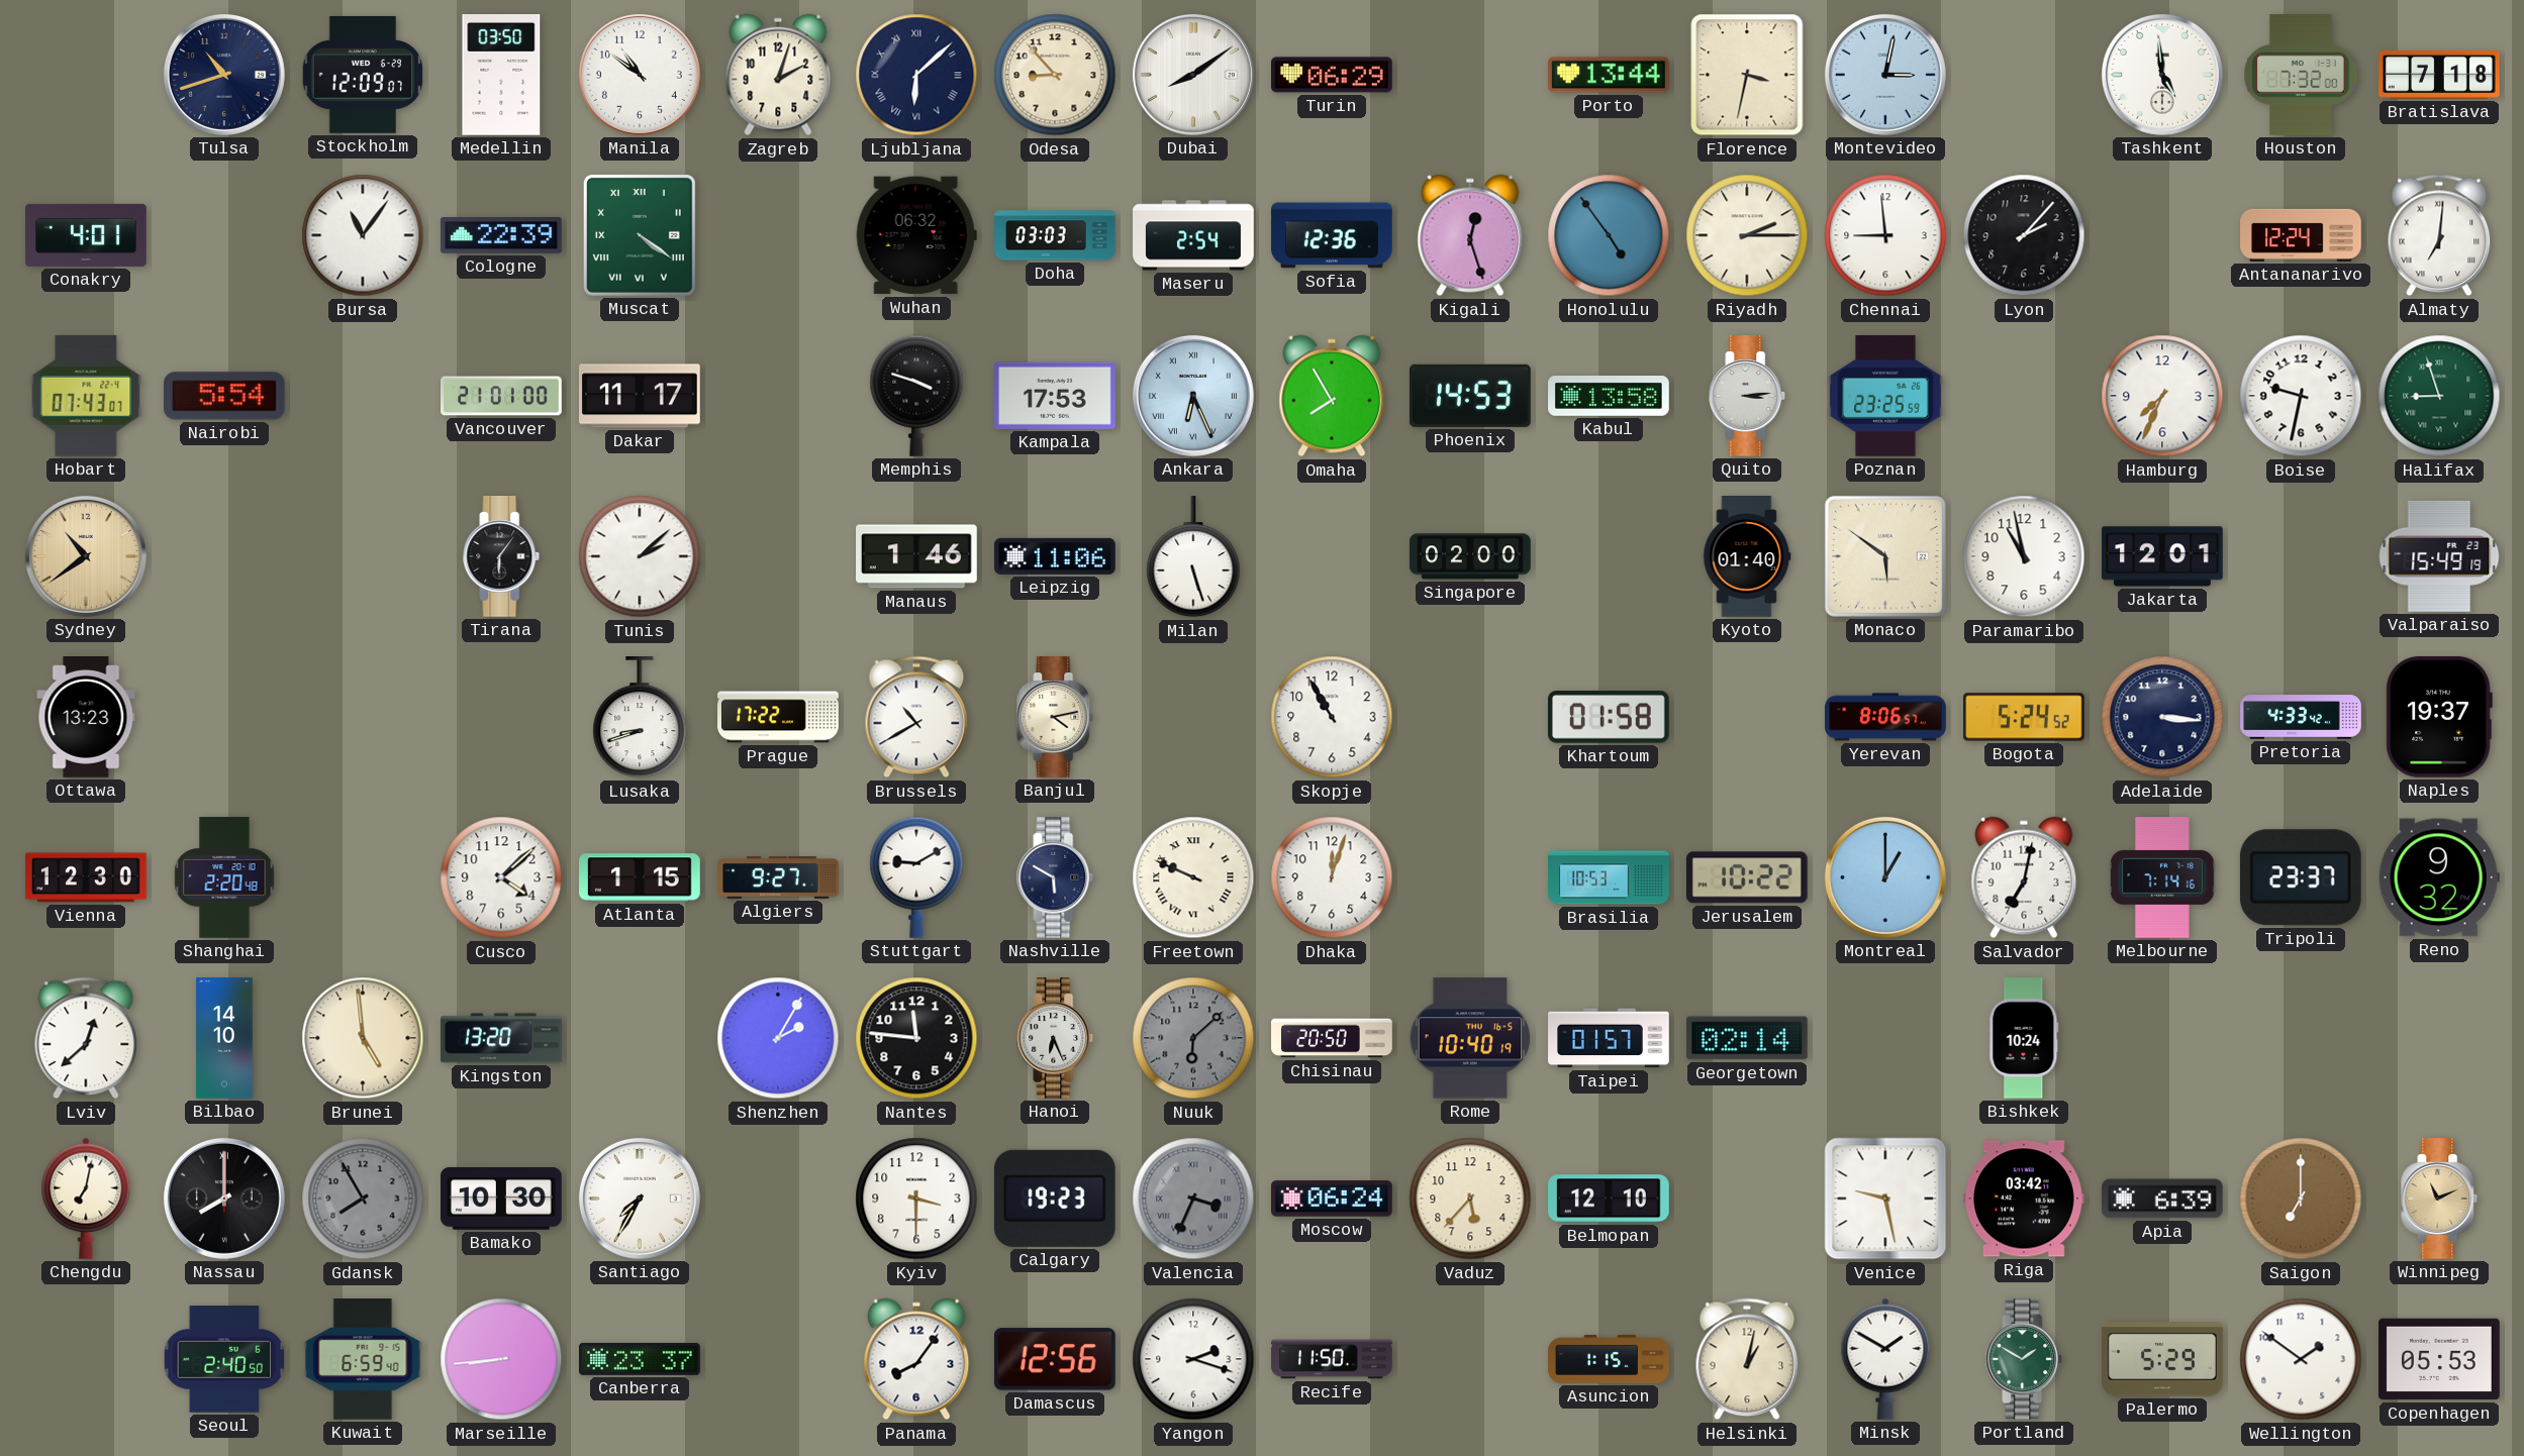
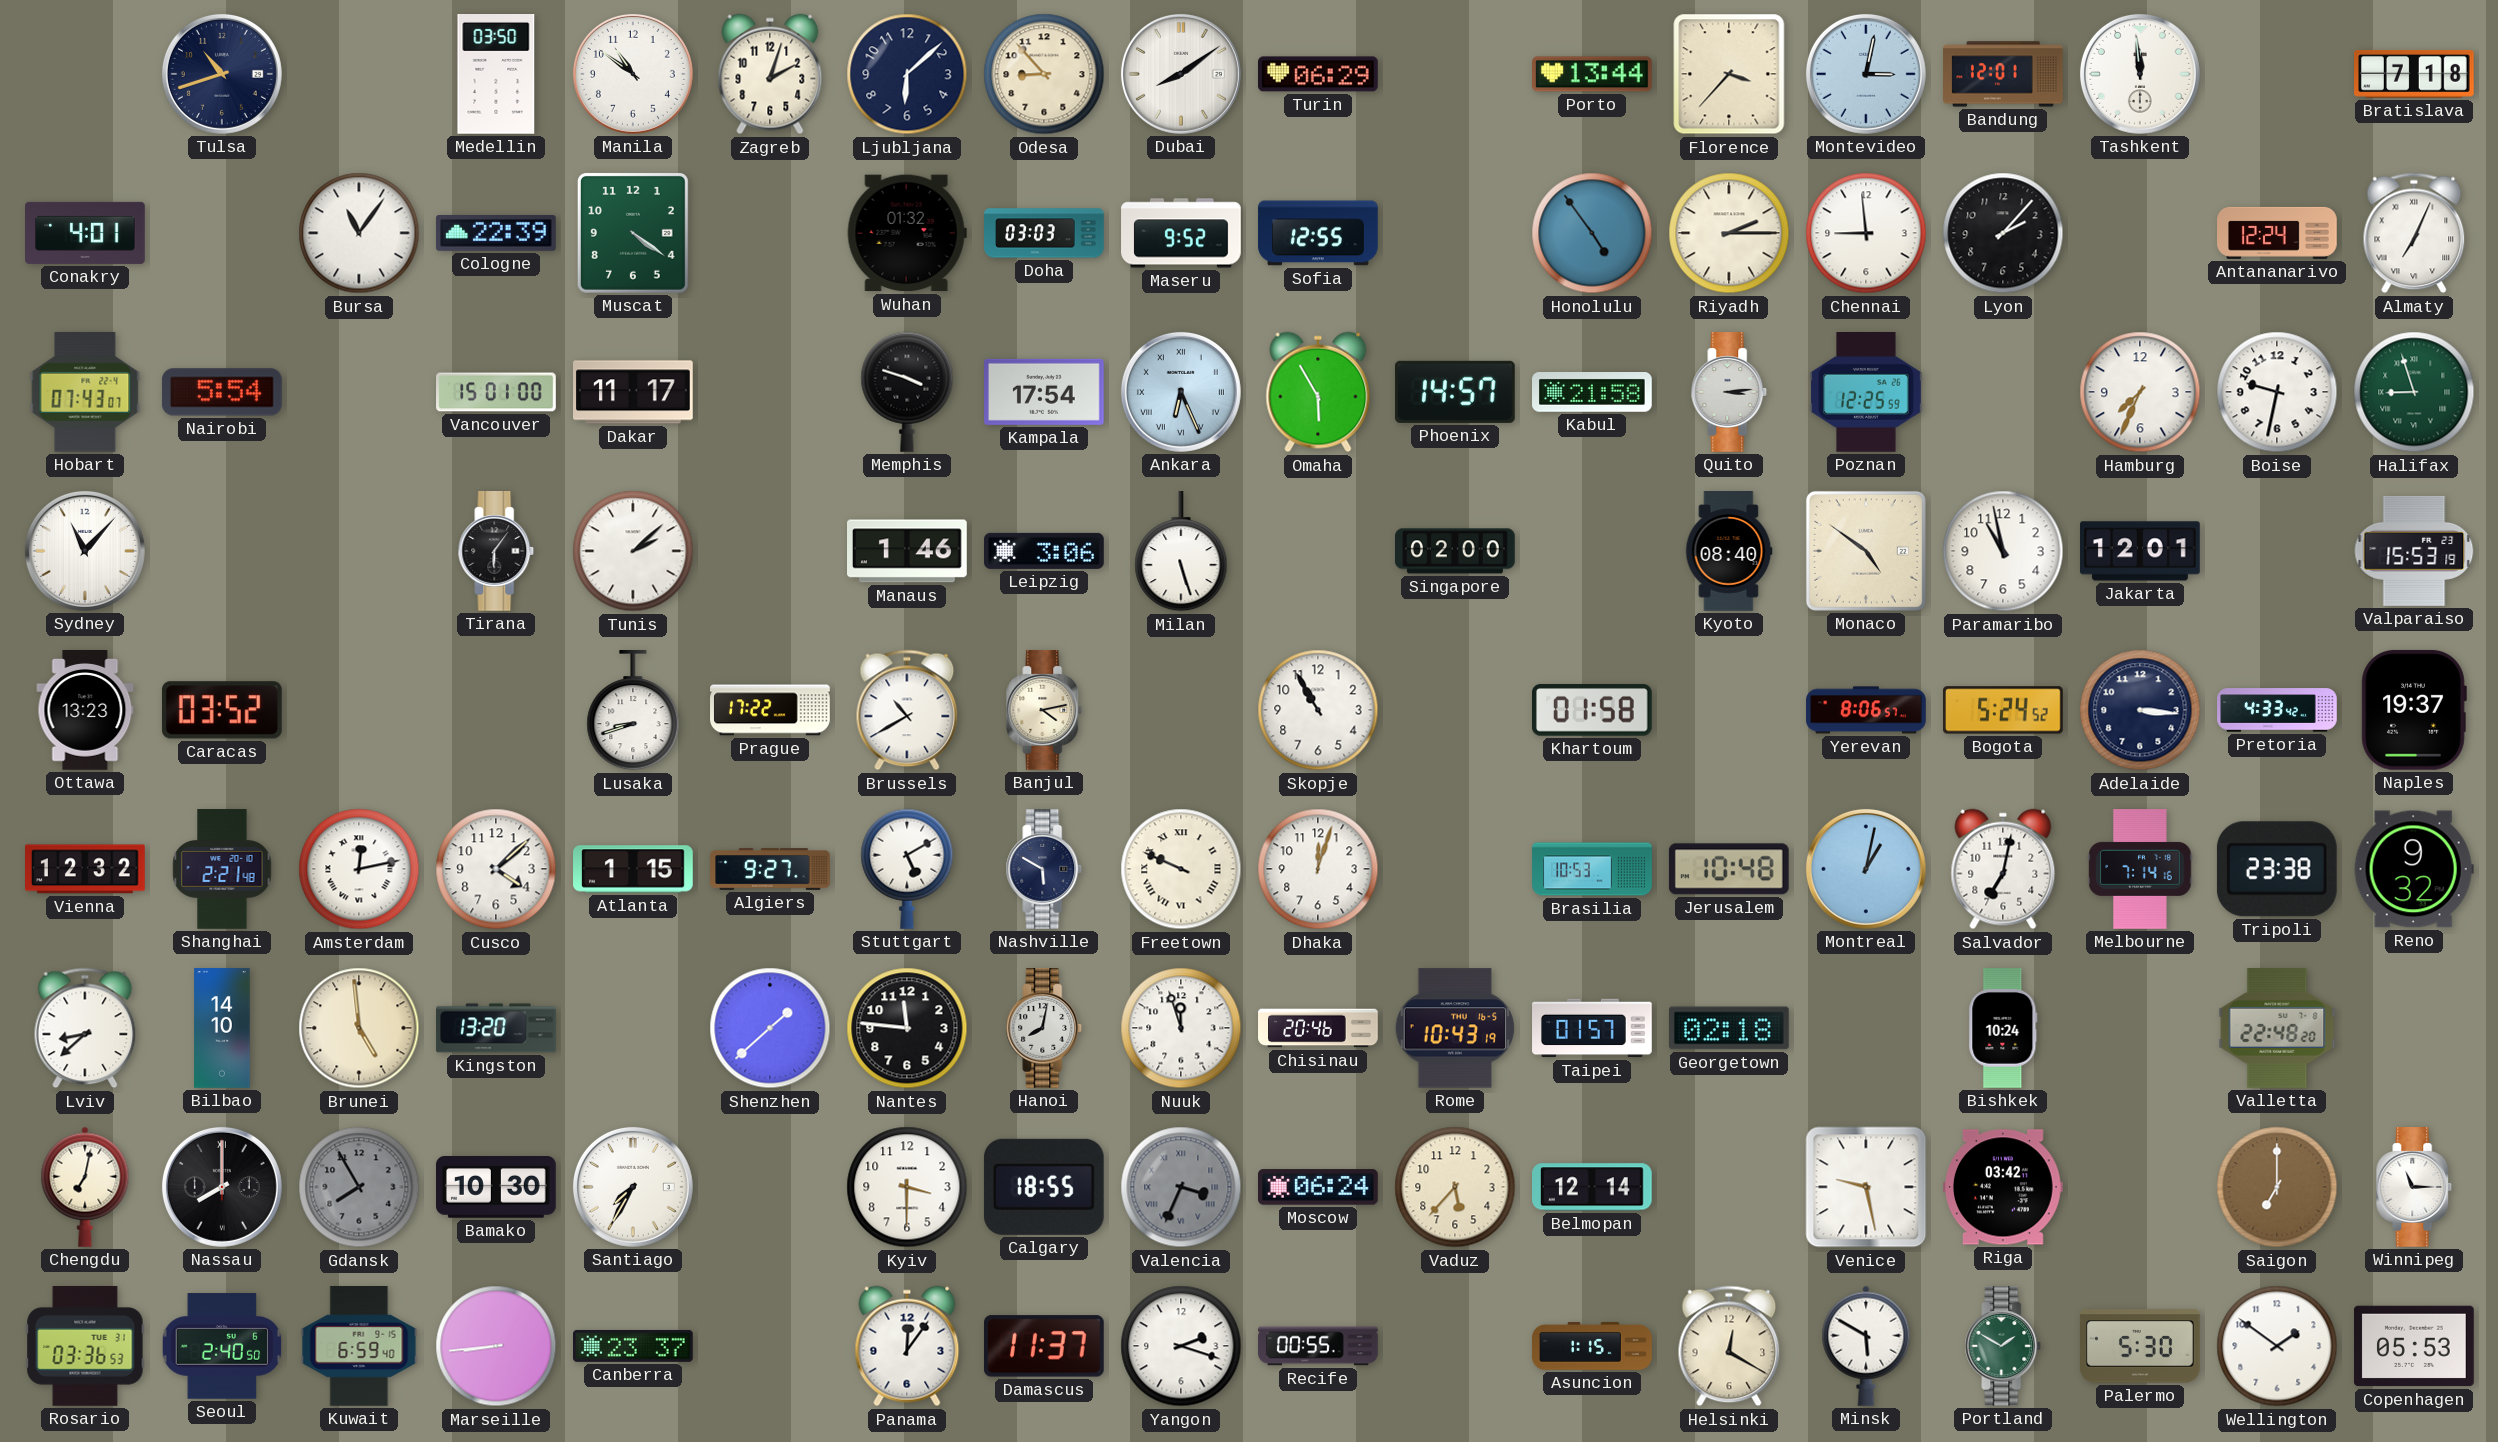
Stockholm: 12:09 -> none (363, 75)
Ljubljana numerals: Roman -> Arabic (907, 74)
Florence: 3:32 -> 3:37 (1729, 74)
Bandung: none -> 12:01 (2004, 74)
Tashkent: 4:59 -> 11:59 (2140, 74)
Houston: 7:32 -> none (2301, 76)
Muscat numerals: Roman -> Arabic (633, 233)
Wuhan: 06:32 -> 01:32 (907, 233)
Maseru: 2:54 -> 9:52 (1181, 233)
Sofia: 12:36 -> 12:55 (1318, 233)
Kigali: 12:27 -> none (1470, 235)
Almaty: 7:01 -> 7:04 (2414, 233)
Vancouver: 21:01 -> 15:01 (496, 392)
Kampala: 17:53 -> 17:54 (1045, 392)
Omaha: 7:55 -> 5:55 (1318, 392)
Phoenix: 14:53 -> 14:57 (1455, 392)
Kabul: 13:58 -> 21:58 (1593, 393)
Poznan: 23:25 -> 12:25 (1866, 393)
Sydney: 10:39 -> 11:07 (85, 551)
Sydney dial: champagne -> white (85, 551)
Leipzig: 11:06 -> 3:06 (1045, 551)
Kyoto: 01:40 -> 08:40 (1729, 551)
Monaco: 5:51 -> 4:51 (1866, 551)
Valparaiso: 15:49 -> 15:53 (2414, 551)
Caracas: none -> 03:52 (222, 710)
Vienna: 12:30 -> 12:32 (86, 869)
Shanghai: 2:20 -> 2:21 (222, 869)
Amsterdam: none -> 12:13 (359, 869)
Stuttgart: 9:10 -> 5:10 (907, 869)
Jerusalem: 10:22 -> 10:48 (1729, 869)
Montreal: 1:00 -> 1:02 (1866, 869)
Tripoli: 23:37 -> 23:38 (2277, 869)
Lviv: 12:38 -> 8:38 (85, 1028)
Shenzhen: 2:05 -> 1:38 (770, 1028)
Hanoi: 6:26 -> 8:02 (1044, 1029)
Nuuk: 6:08 -> 11:57 (1181, 1028)
Nuuk dial: grey -> white (1181, 1028)
Chisinau: 20:50 -> 20:46 (1318, 1028)
Rome: 10:40 -> 10:43 (1455, 1028)
Georgetown: 02:14 -> 02:18 (1730, 1028)
Valletta: none -> 22:48 (2277, 1029)
Calgary: 19:23 -> 18:55 (1044, 1187)
Belmopan: 12:10 -> 12:14 (1593, 1187)
Apia: 6:39 -> none (2163, 1199)
Winnipeg: 11:11 -> 11:15 (2414, 1188)
Winnipeg dial: champagne -> white (2414, 1188)
Rosario: none -> 03:36 (85, 1347)
Panama: 8:06 -> 12:06 (907, 1346)
Damascus: 12:56 -> 11:37 (1044, 1346)
Recife: 11:50 -> 00:55 (1318, 1346)
Helsinki: 1:02 -> 12:20 (1729, 1346)
Minsk: 1:50 -> 5:50 (1866, 1346)
Palermo: 5:29 -> 5:30 (2140, 1346)
